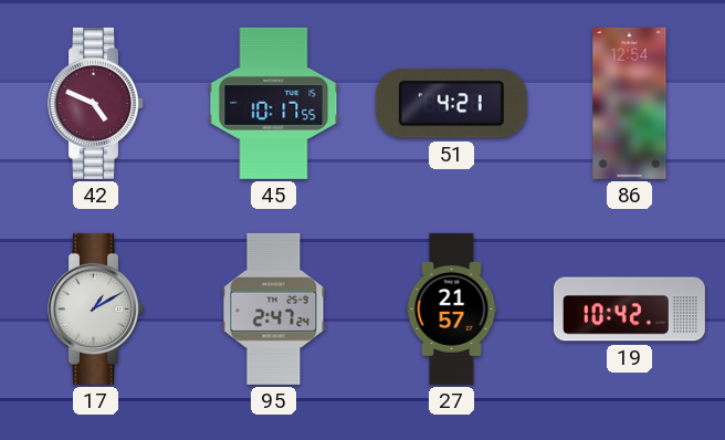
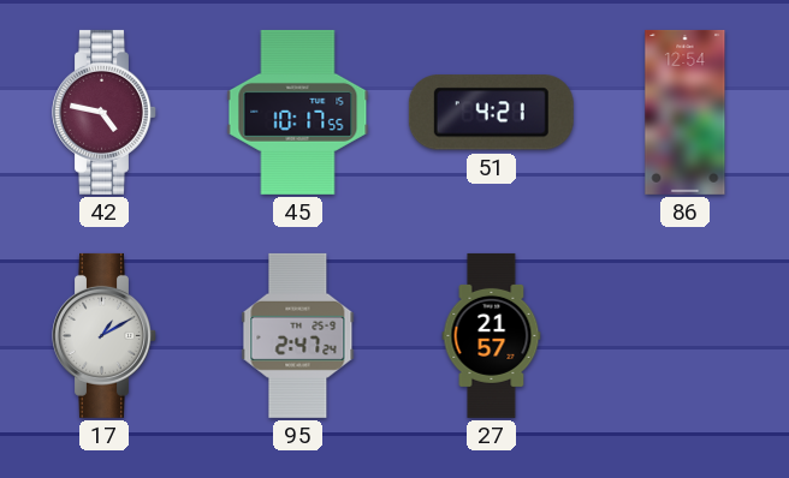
42: 4:49 -> 4:47 (105, 112)
19: 10:42 -> none (629, 310)
